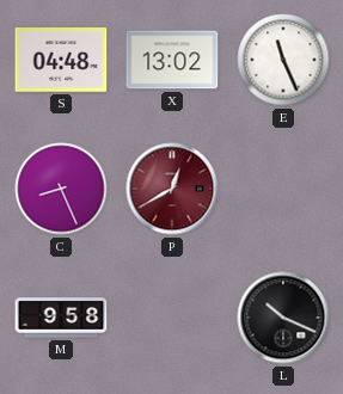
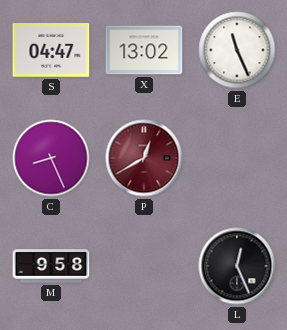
S: 04:48 -> 04:47 (51, 51)
L: 10:19 -> 12:26 (237, 266)
